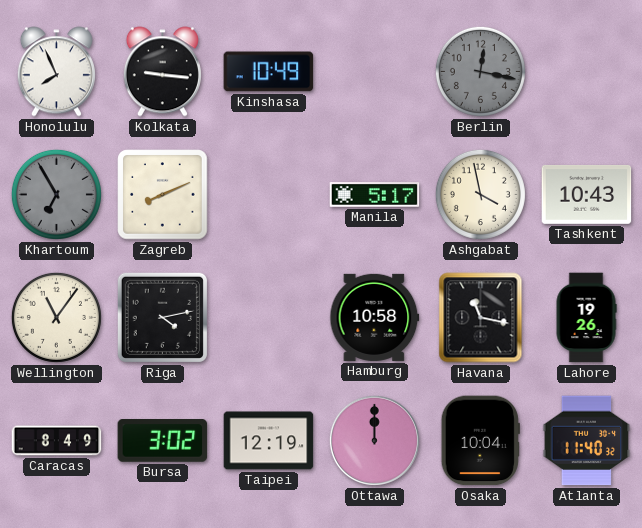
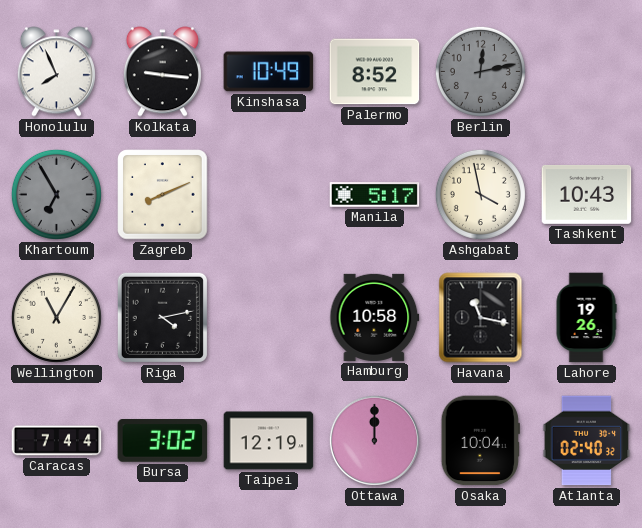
Palermo: none -> 8:52 (375, 72)
Berlin: 12:17 -> 12:13 (480, 71)
Wellington: 11:06 -> 11:05 (56, 317)
Caracas: 8:49 -> 7:44 (57, 441)
Atlanta: 11:40 -> 02:40 (587, 441)
